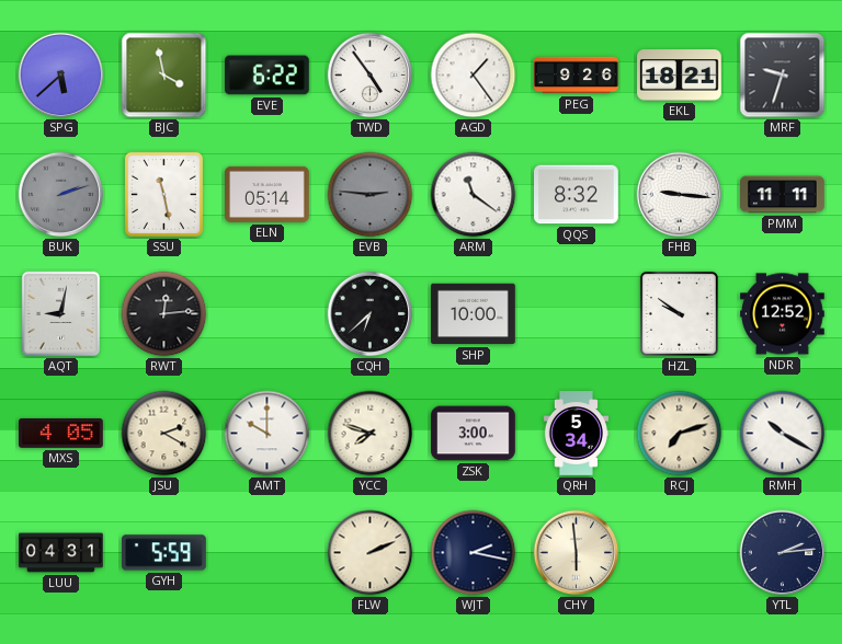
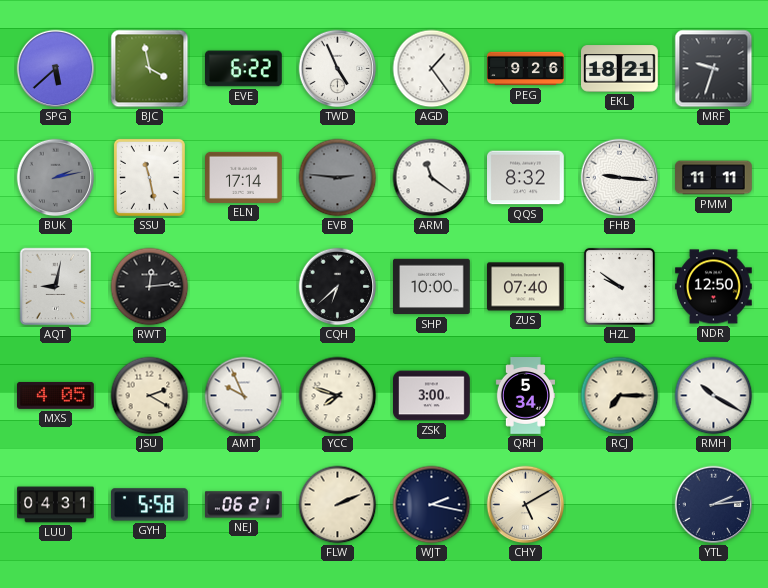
TWD: 4:54 -> 4:56 (338, 69)
BUK: 2:12 -> 2:13 (56, 178)
ELN: 05:14 -> 17:14 (244, 177)
ZUS: none -> 07:40 (526, 287)
NDR: 12:52 -> 12:50 (714, 287)
AMT: 10:00 -> 9:56 (244, 396)
RCJ: 7:12 -> 7:15 (620, 396)
GYH: 5:59 -> 5:58 (150, 505)
NEJ: none -> 06:21 (244, 505)
CHY: 5:59 -> 5:10 (526, 505)
